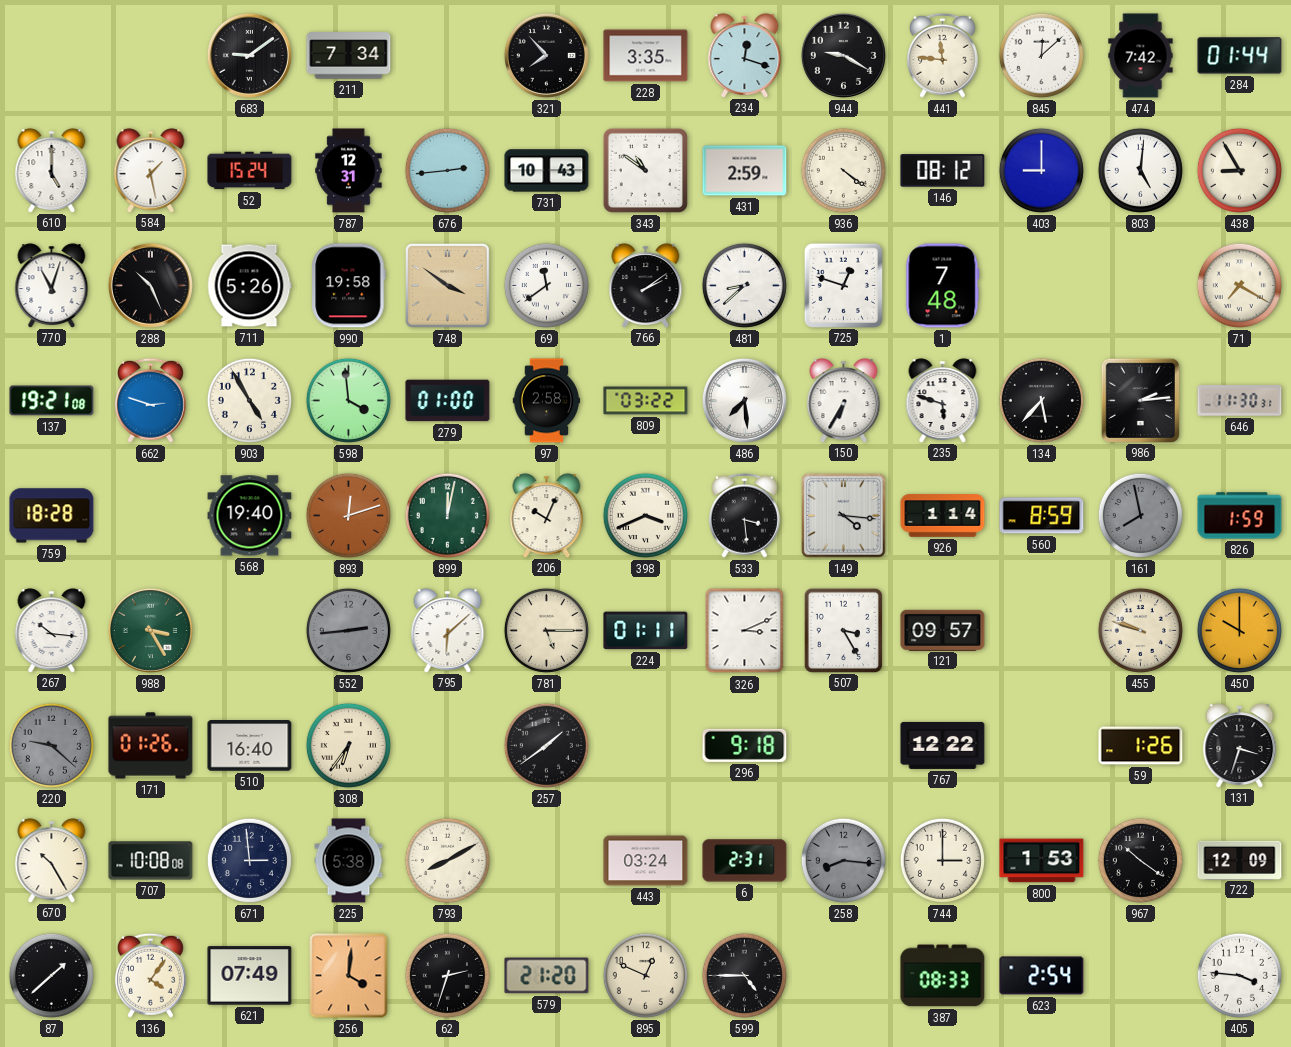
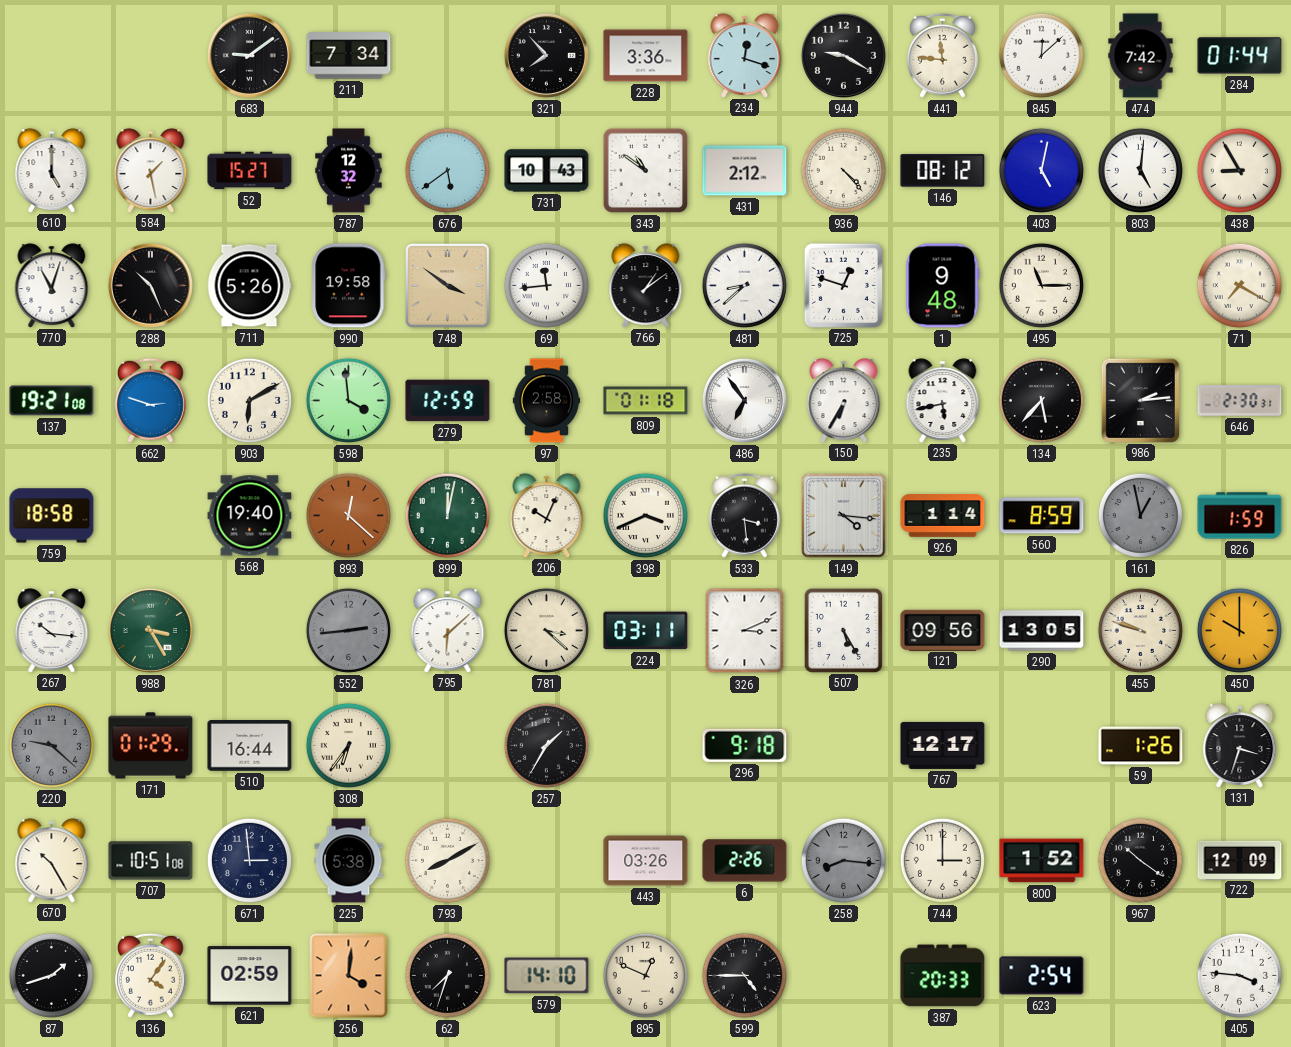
228: 3:35 -> 3:36 (646, 56)
52: 15:24 -> 15:27 (250, 171)
787: 12:31 -> 12:32 (349, 171)
676: 2:44 -> 5:39 (447, 170)
431: 2:59 -> 2:12 (745, 171)
936: 4:21 -> 4:23 (843, 170)
403: 9:00 -> 5:02 (1041, 170)
69: 11:39 -> 11:44 (546, 285)
766: 2:09 -> 1:09 (646, 285)
1: 7:48 -> 9:48 (943, 286)
495: none -> 11:15 (1041, 285)
903: 4:55 -> 6:10 (249, 400)
279: 01:00 -> 12:59 (448, 401)
809: 03:22 -> 01:18 (646, 401)
486: 7:29 -> 6:54 (744, 400)
235: 5:48 -> 5:43 (943, 400)
646: 11:30 -> 2:30 (1240, 401)
759: 18:28 -> 18:58 (52, 516)
893: 12:12 -> 12:22 (348, 515)
161: 7:58 -> 12:58 (1140, 515)
781: 5:15 -> 3:22 (546, 630)
224: 01:11 -> 03:11 (646, 631)
507: 3:25 -> 5:25 (843, 630)
121: 09:57 -> 09:56 (943, 630)
290: none -> 13:05 (1042, 631)
171: 01:26 -> 01:29 (151, 746)
510: 16:40 -> 16:44 (250, 746)
257: 1:39 -> 1:35 (546, 745)
767: 12:22 -> 12:17 (943, 745)
707: 10:08 -> 10:51 (151, 861)
443: 03:24 -> 03:26 (646, 861)
6: 2:31 -> 2:26 (745, 861)
800: 1:53 -> 1:52 (1042, 861)
87: 1:38 -> 1:42 (51, 975)
621: 07:49 -> 02:59 (250, 976)
62: 2:33 -> 7:33 (447, 975)
579: 21:20 -> 14:10 (547, 976)
387: 08:33 -> 20:33 (943, 976)
